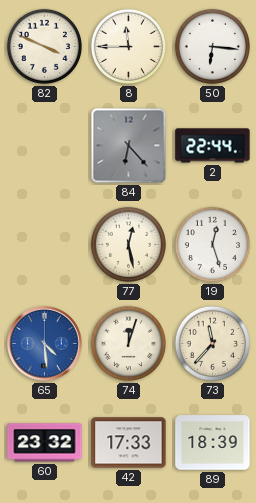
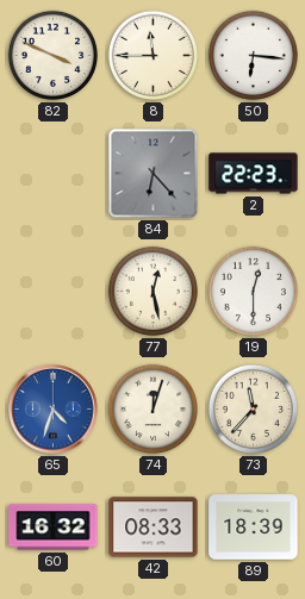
2: 22:44 -> 22:23 (254, 174)
19: 12:27 -> 12:30 (253, 291)
65: 4:29 -> 4:33 (54, 410)
60: 23:32 -> 16:32 (54, 528)
42: 17:33 -> 08:33 (154, 528)
